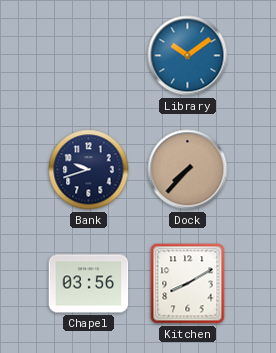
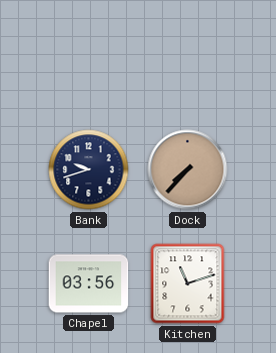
Library: 10:09 -> none (188, 56)
Kitchen: 8:10 -> 11:12 (188, 284)
